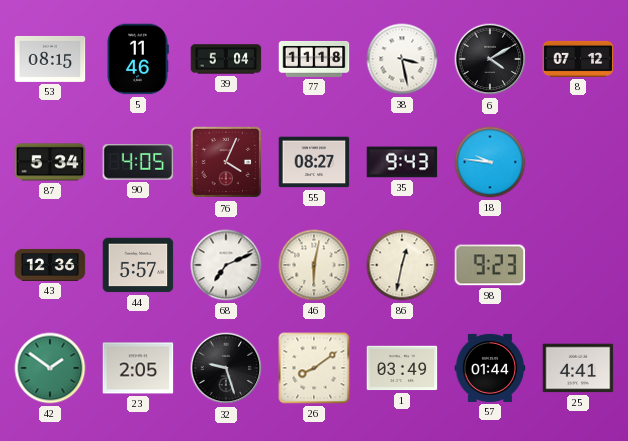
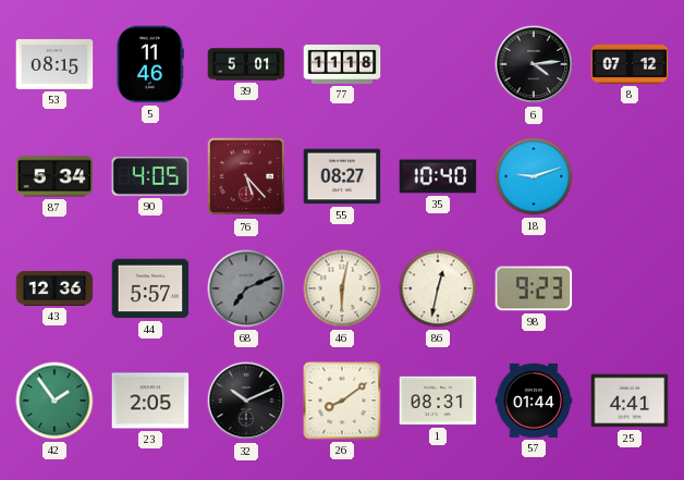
39: 5:04 -> 5:01 (246, 64)
38: 3:28 -> none (402, 59)
6: 4:10 -> 4:14 (534, 64)
76: 4:04 -> 5:23 (246, 176)
35: 9:43 -> 10:40 (438, 176)
18: 9:46 -> 9:12 (534, 176)
68 dial: white -> grey (246, 288)
42: 1:51 -> 1:54 (54, 401)
32: 9:27 -> 10:11 (246, 401)
1: 03:49 -> 08:31 (438, 401)
